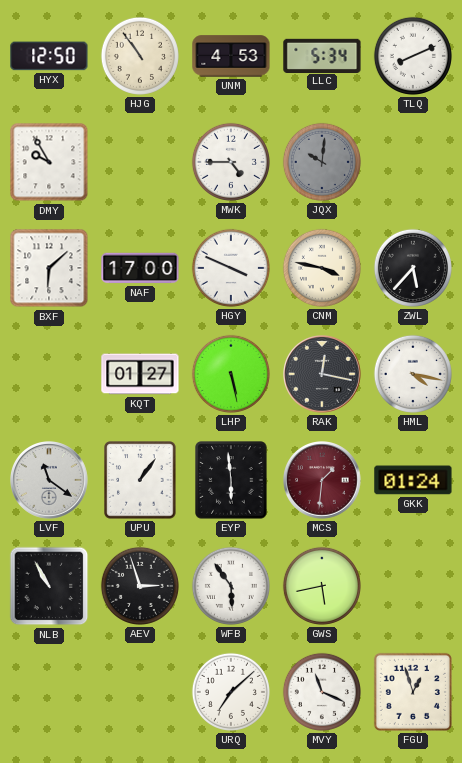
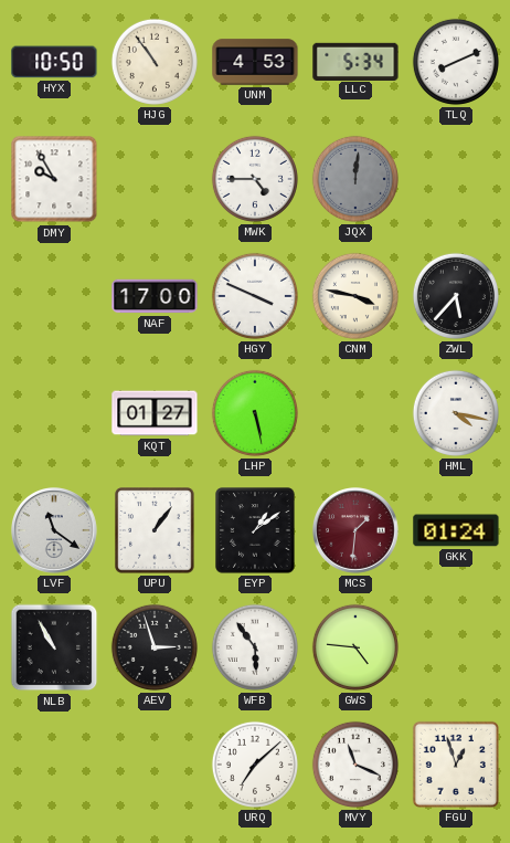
HYX: 12:50 -> 10:50 (54, 62)
JQX: 10:01 -> 12:01 (355, 179)
BXF: 6:08 -> none (49, 268)
RAK: 12:17 -> none (323, 375)
EYP: 5:59 -> 1:09 (255, 530)
GWS: 5:43 -> 4:46 (355, 647)
